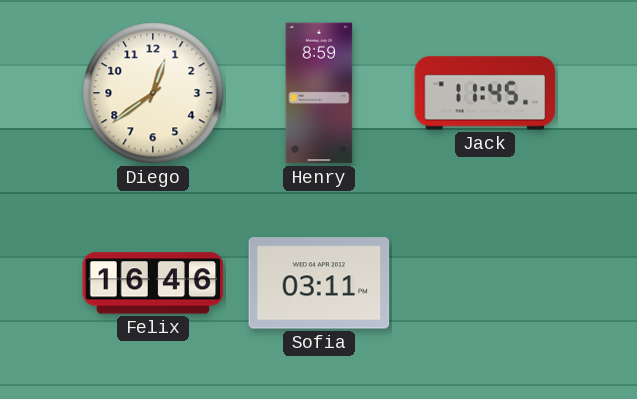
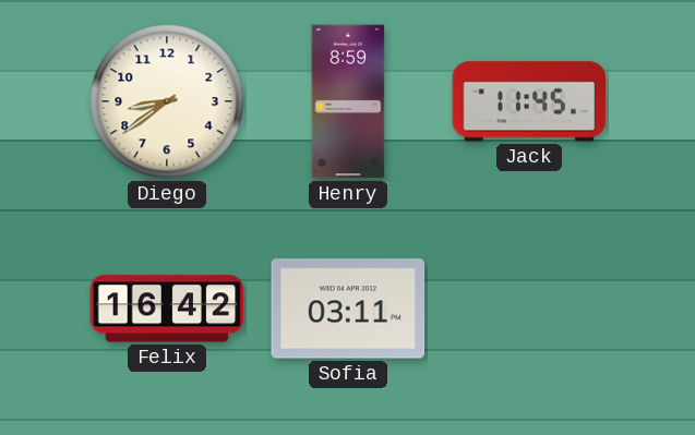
Diego: 12:39 -> 8:39 (167, 101)
Felix: 16:46 -> 16:42 (167, 309)
